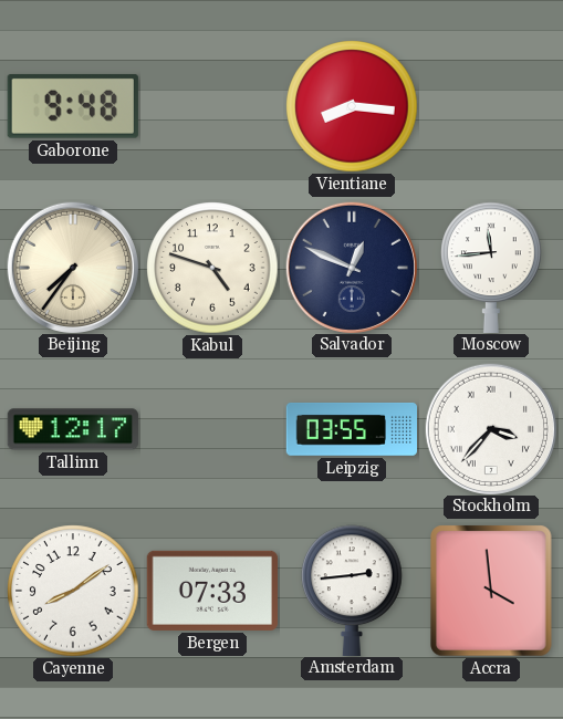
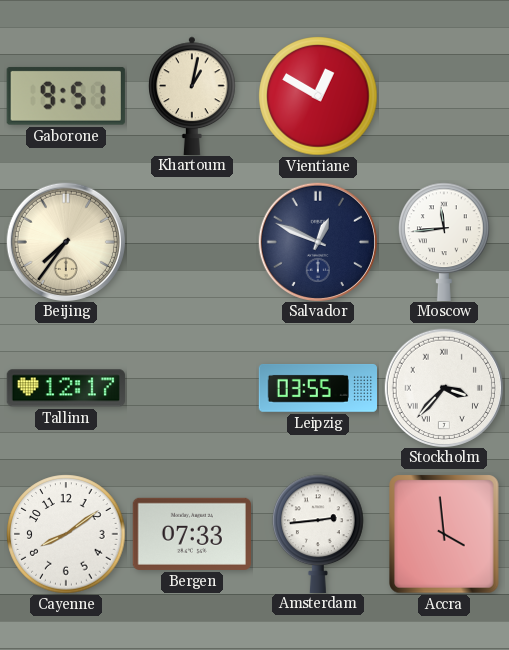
Gaborone: 9:48 -> 9:51 (66, 96)
Khartoum: none -> 1:02 (192, 95)
Vientiane: 8:16 -> 12:50 (318, 96)
Kabul: 4:48 -> none (212, 268)
